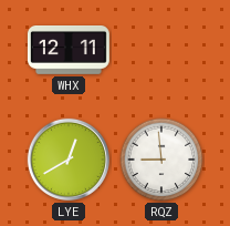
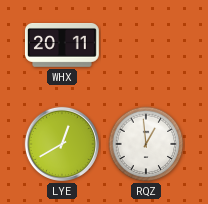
WHX: 12:11 -> 20:11 (62, 46)
RQZ: 8:59 -> 12:59 (146, 144)
